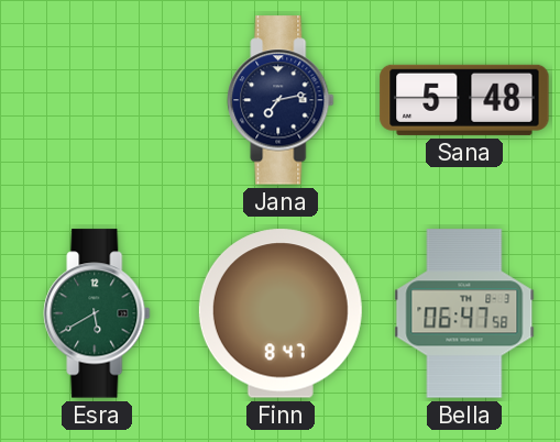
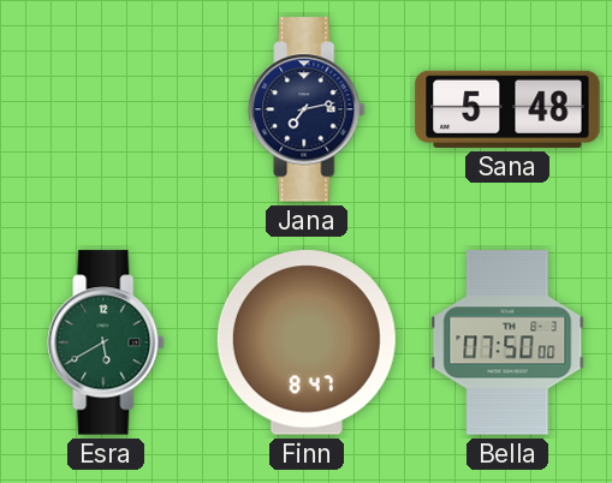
Bella: 06:47 -> 07:50 (507, 342)
